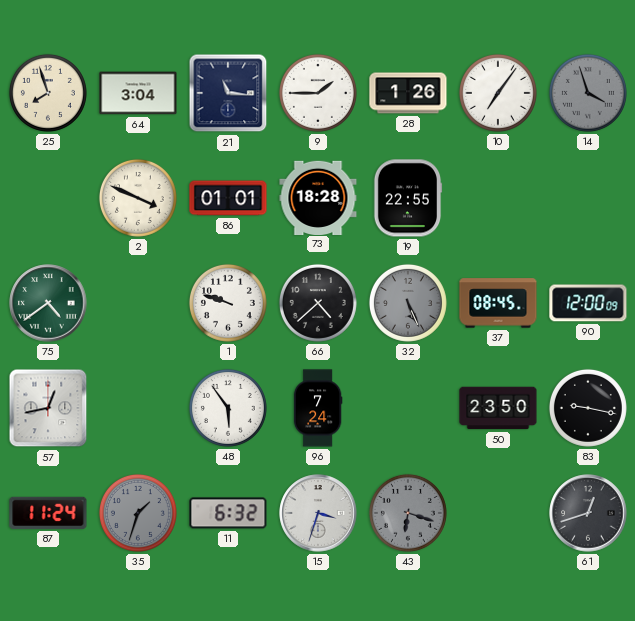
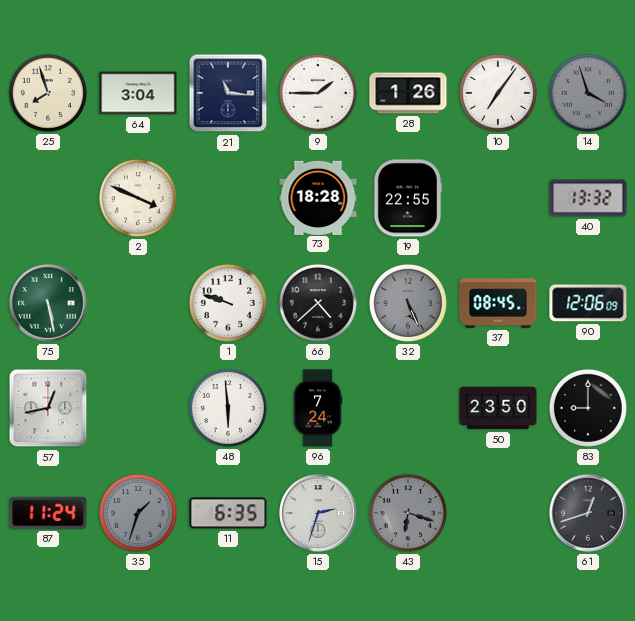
86: 01:01 -> none (228, 198)
40: none -> 13:32 (588, 198)
75: 4:39 -> 5:28 (48, 303)
90: 12:00 -> 12:06 (588, 303)
48: 5:54 -> 5:59 (228, 408)
83: 9:17 -> 9:00 (588, 408)
11: 6:32 -> 6:35 (228, 513)
15: 3:33 -> 2:33 (318, 513)
